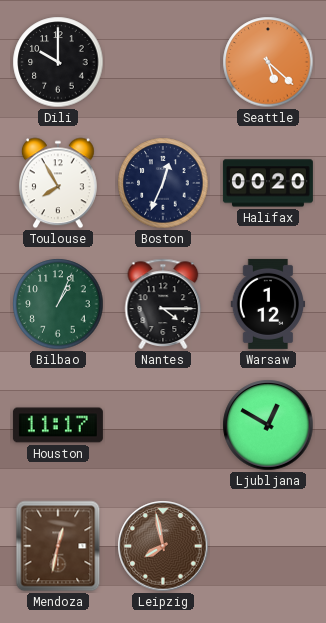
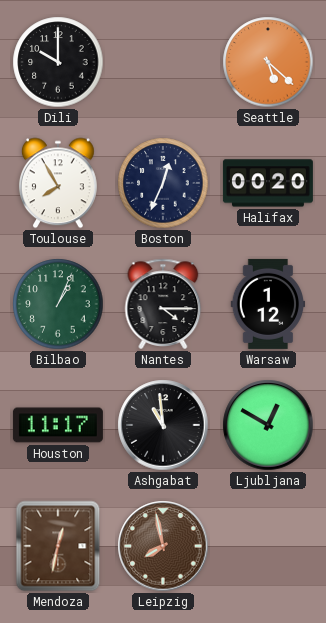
Ashgabat: none -> 10:59 (163, 425)
